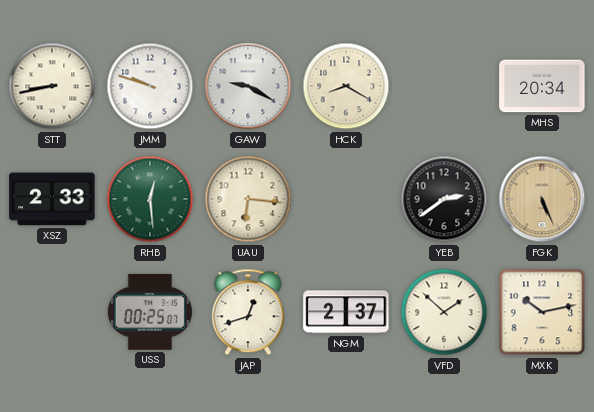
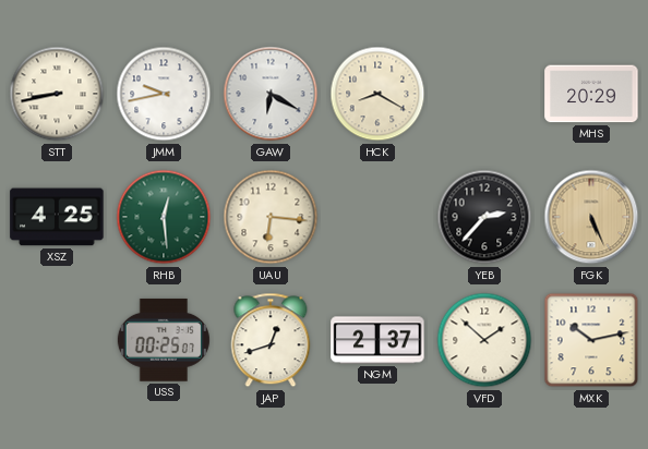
JMM: 9:48 -> 9:43 (164, 94)
GAW: 9:20 -> 6:20 (271, 94)
MHS: 20:34 -> 20:29 (591, 94)
XSZ: 2:33 -> 4:25 (57, 217)
YEB: 2:39 -> 2:37 (484, 217)
